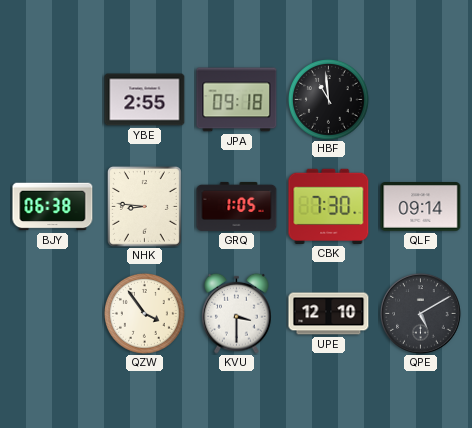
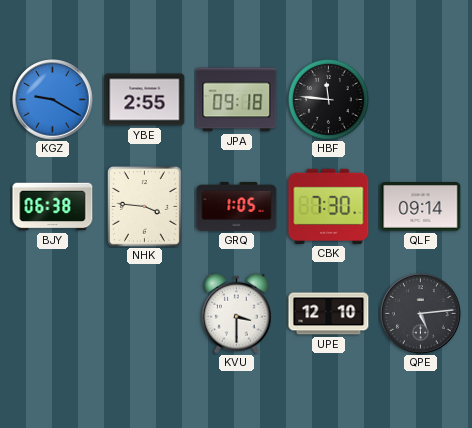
KGZ: none -> 9:20 (53, 100)
HBF: 10:59 -> 11:46 (328, 99)
NHK: 8:46 -> 3:46 (144, 207)
QZW: 3:54 -> none (144, 313)
QPE: 5:10 -> 5:14 (421, 314)
